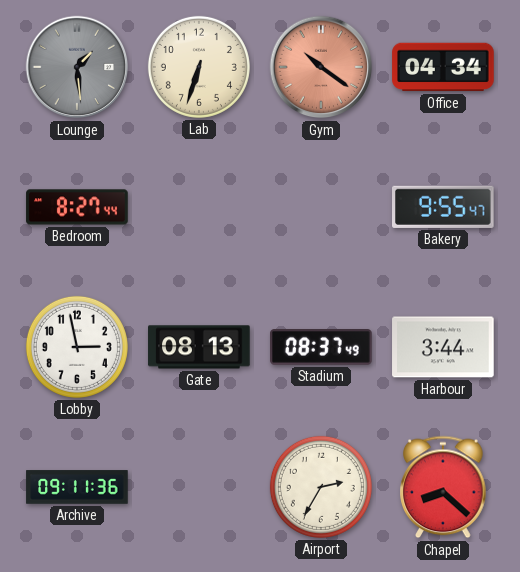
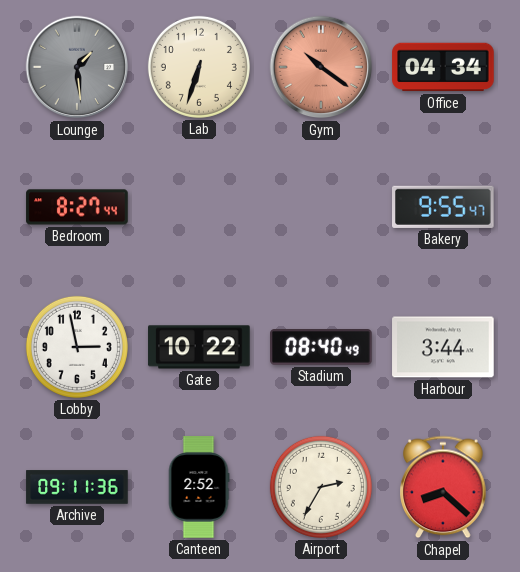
Gate: 08:13 -> 10:22 (199, 347)
Stadium: 08:37 -> 08:40 (322, 348)
Canteen: none -> 2:52 (199, 487)
